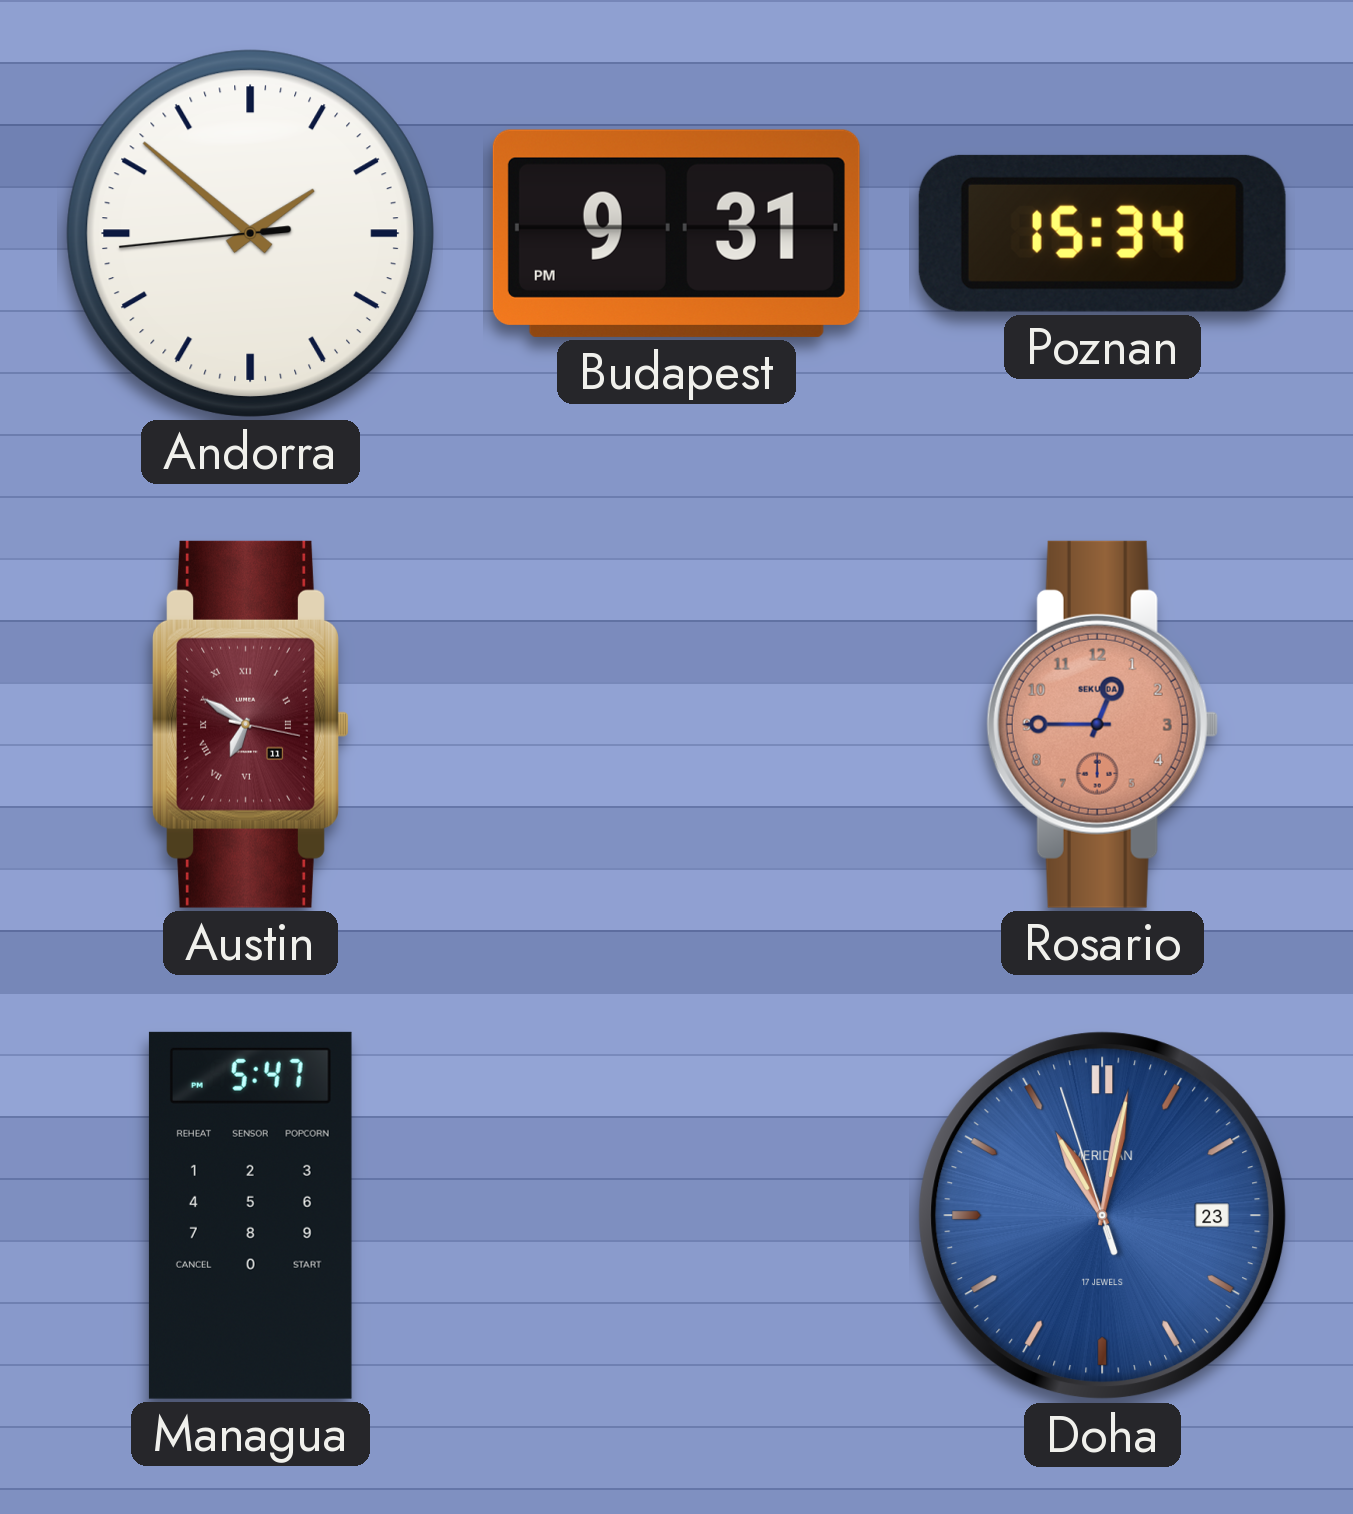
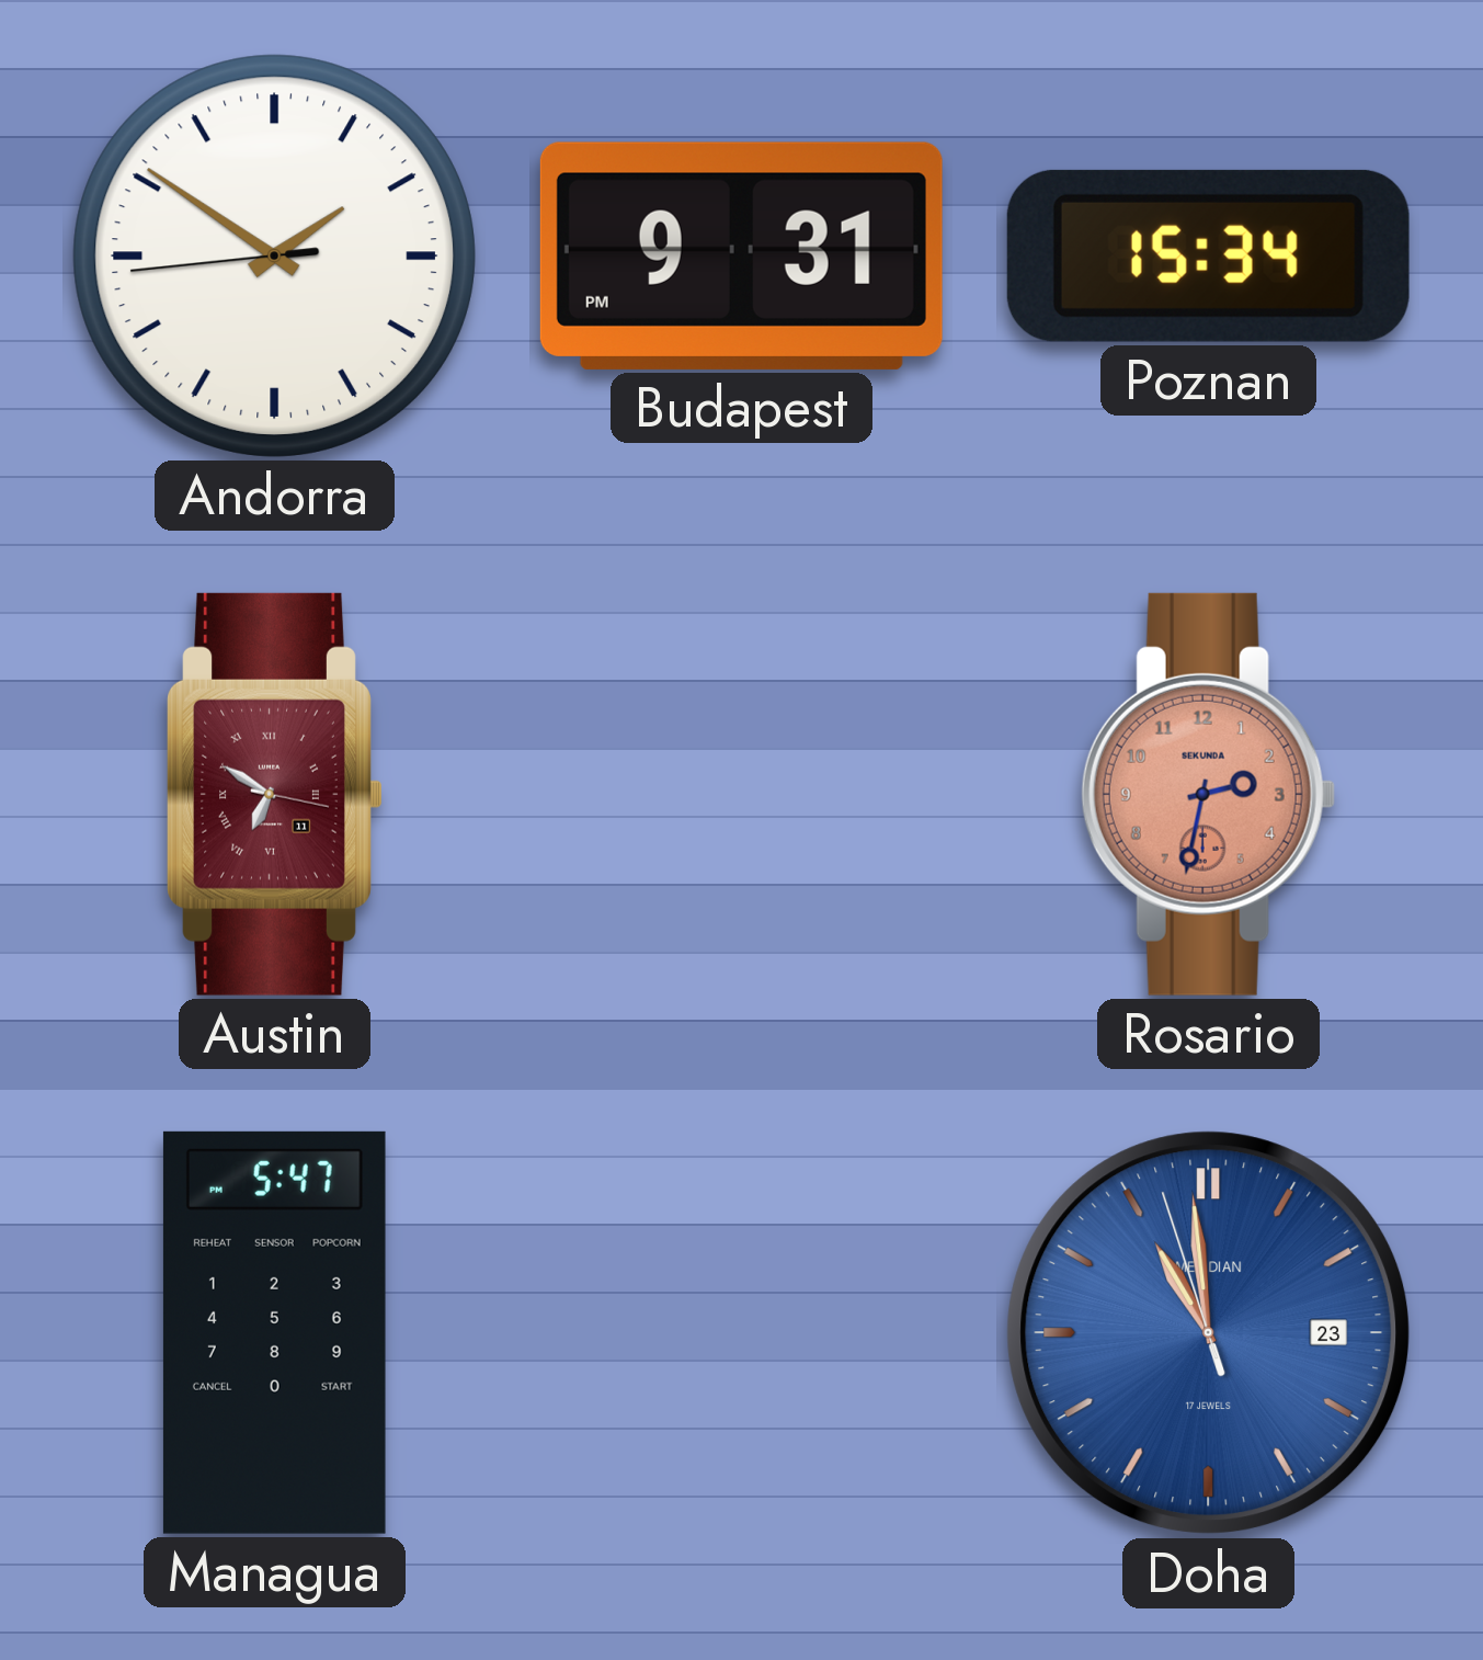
Andorra: 1:51 -> 1:50 (274, 255)
Rosario: 12:45 -> 2:32 (1208, 794)
Doha: 11:01 -> 10:58 (1209, 1333)
